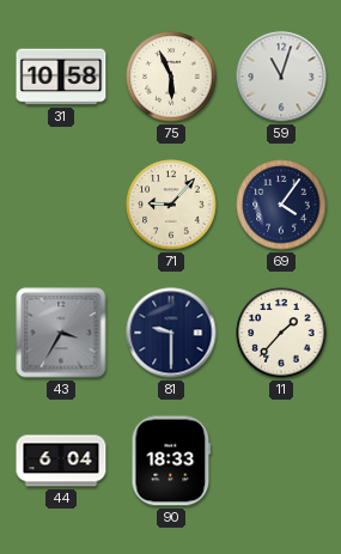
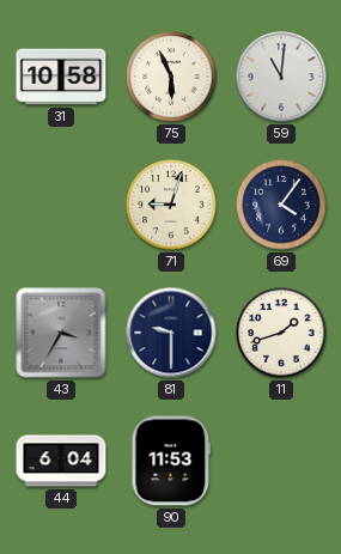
59: 11:03 -> 11:01 (281, 77)
71: 9:07 -> 9:03 (171, 205)
11: 1:37 -> 1:42 (281, 333)
90: 18:33 -> 11:53 (171, 461)
